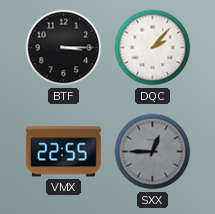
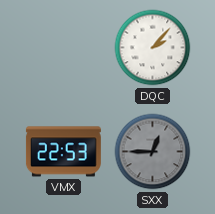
BTF: 3:15 -> none (64, 48)
VMX: 22:55 -> 22:53 (63, 152)
